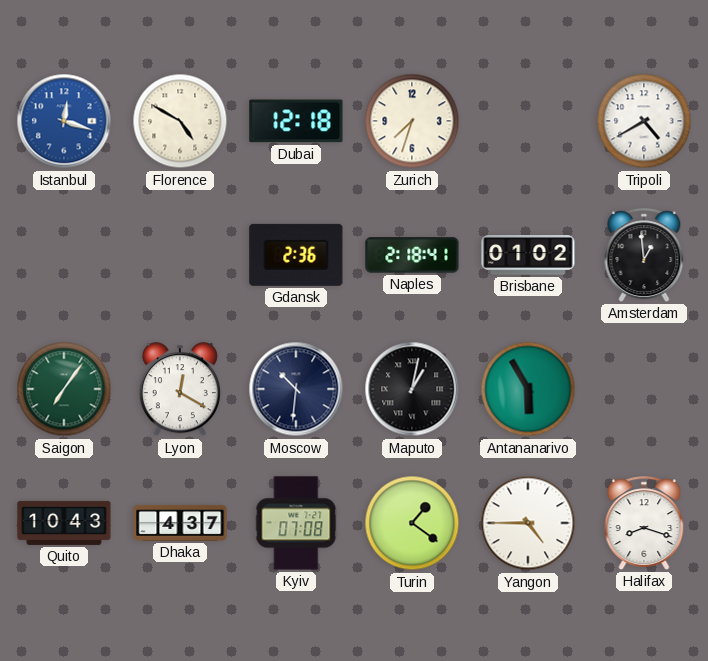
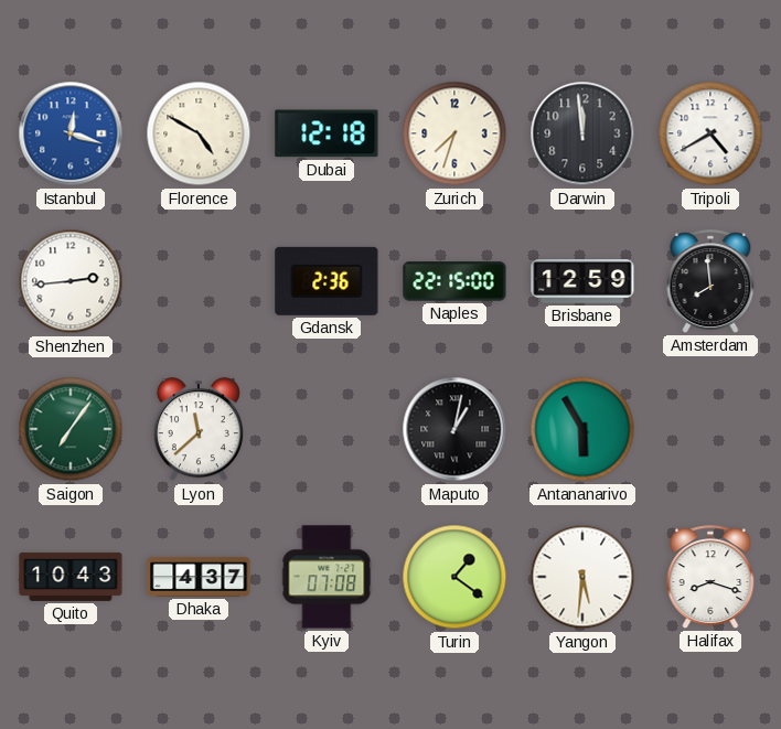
Darwin: none -> 11:59 (582, 133)
Shenzhen: none -> 2:44 (71, 281)
Naples: 2:18 -> 22:15 (454, 281)
Brisbane: 01:02 -> 12:59 (582, 282)
Amsterdam: 12:59 -> 7:59 (710, 281)
Lyon: 12:20 -> 11:38 (199, 430)
Moscow: 10:31 -> none (296, 389)
Yangon: 4:45 -> 5:31 (582, 577)
